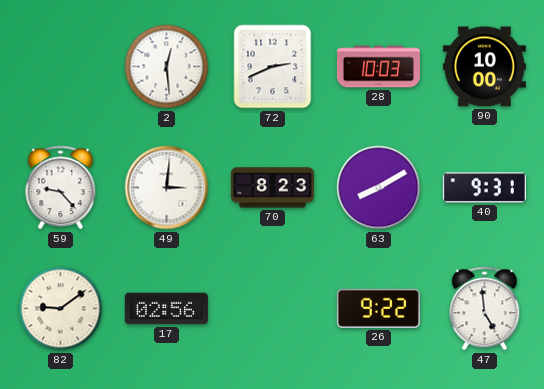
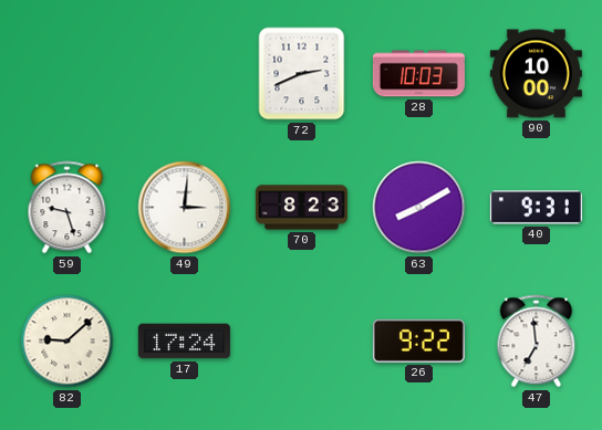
2: 12:29 -> none (167, 67)
59: 9:23 -> 9:27 (68, 208)
82: 9:09 -> 9:08 (68, 342)
17: 02:56 -> 17:24 (184, 342)
47: 4:59 -> 6:59 (537, 342)
